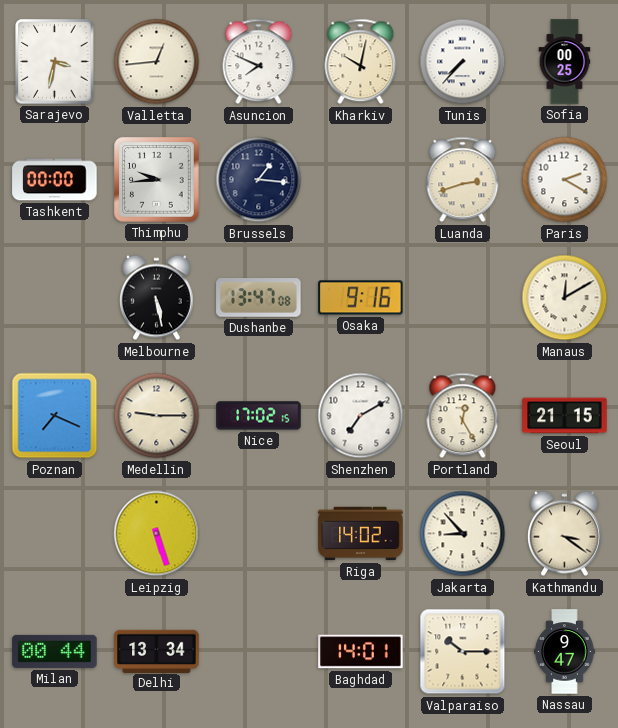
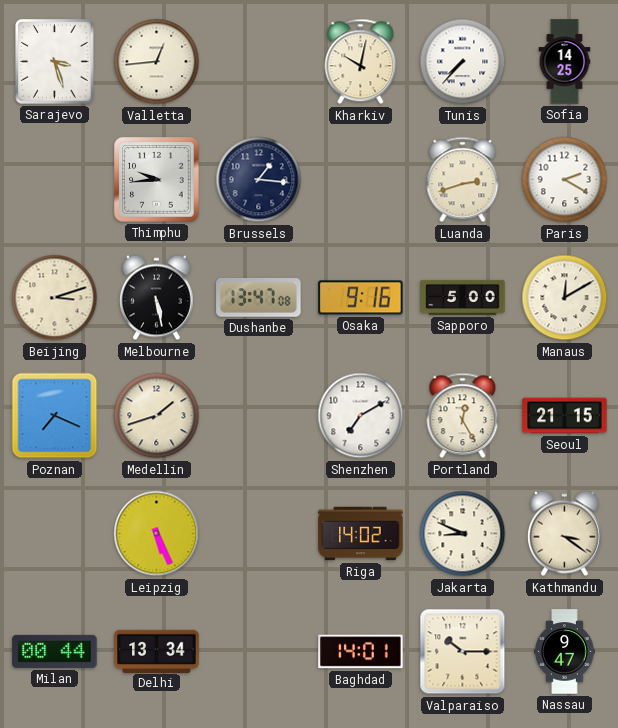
Sarajevo: 3:32 -> 3:27 (55, 62)
Asuncion: 7:49 -> none (259, 62)
Sofia: 00:25 -> 14:25 (565, 62)
Tashkent: 00:00 -> none (55, 180)
Beijing: none -> 3:12 (55, 298)
Sapporo: none -> 5:00 (463, 297)
Medellin: 9:15 -> 1:42 (157, 416)
Nice: 17:02 -> none (259, 416)
Leipzig: 5:27 -> 5:26 (157, 534)
Jakarta: 8:53 -> 8:49 (463, 534)
